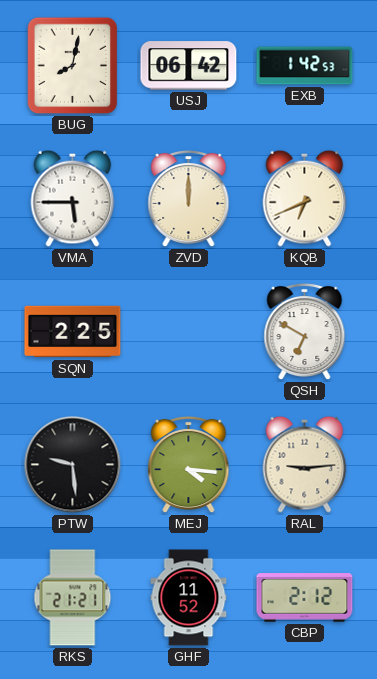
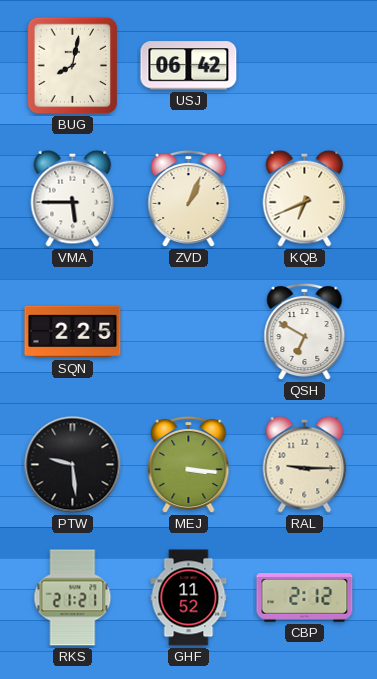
EXB: 1:42 -> none (305, 66)
ZVD: 12:00 -> 1:04 (189, 199)
MEJ: 4:16 -> 3:16 (189, 465)
RAL: 9:14 -> 9:15 (305, 464)
